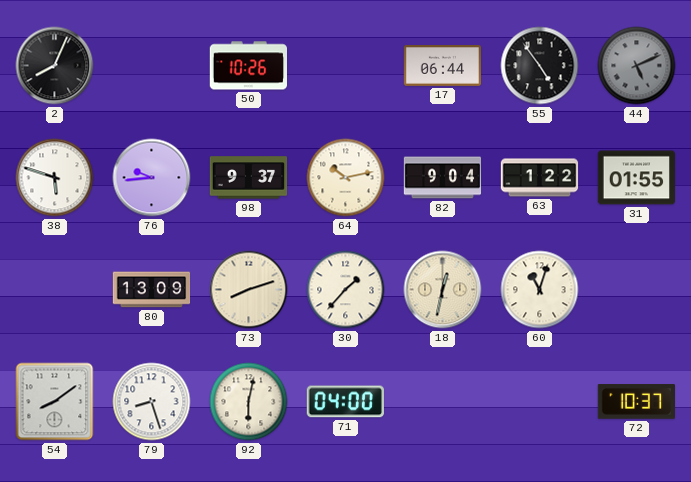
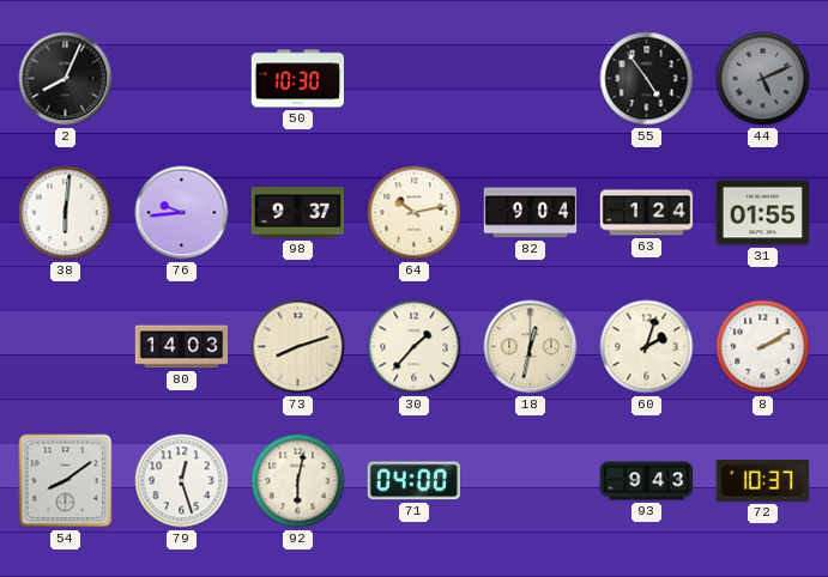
50: 10:26 -> 10:30 (297, 79)
17: 06:44 -> none (443, 66)
38: 5:48 -> 6:01 (66, 213)
63: 1:22 -> 1:24 (647, 213)
80: 13:09 -> 14:03 (182, 347)
60: 11:03 -> 2:03 (647, 347)
8: none -> 2:10 (763, 347)
79: 8:27 -> 12:27 (182, 481)
93: none -> 9:43 (647, 481)
